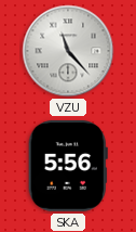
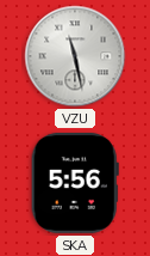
VZU: 11:23 -> 11:28 (75, 56)
